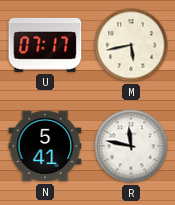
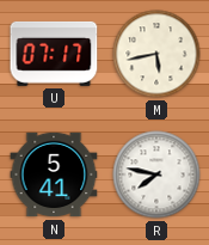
R: 11:47 -> 7:47 (156, 174)
